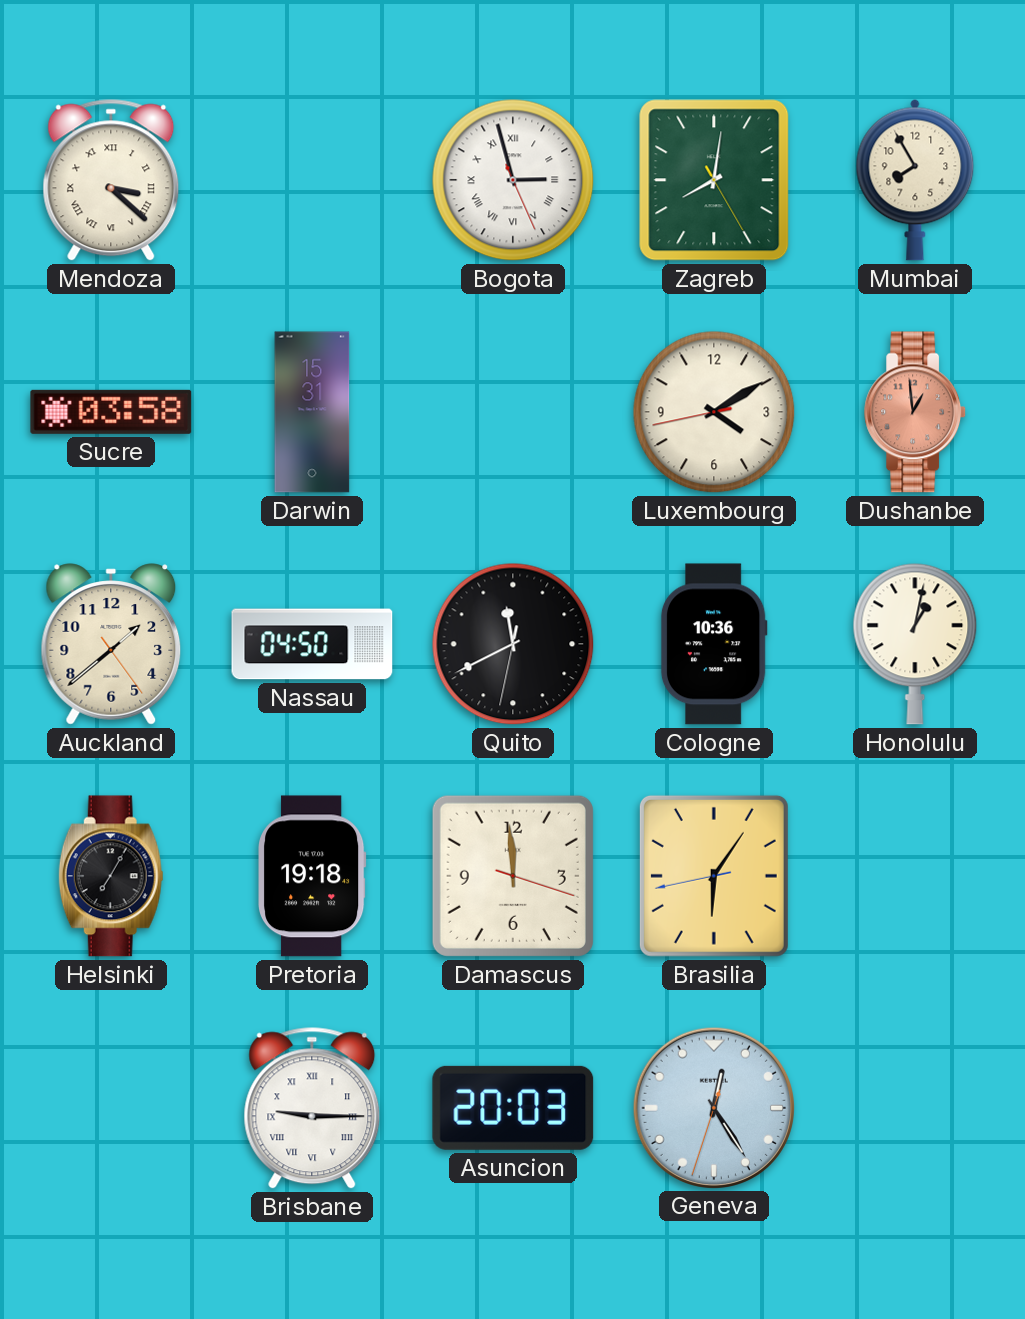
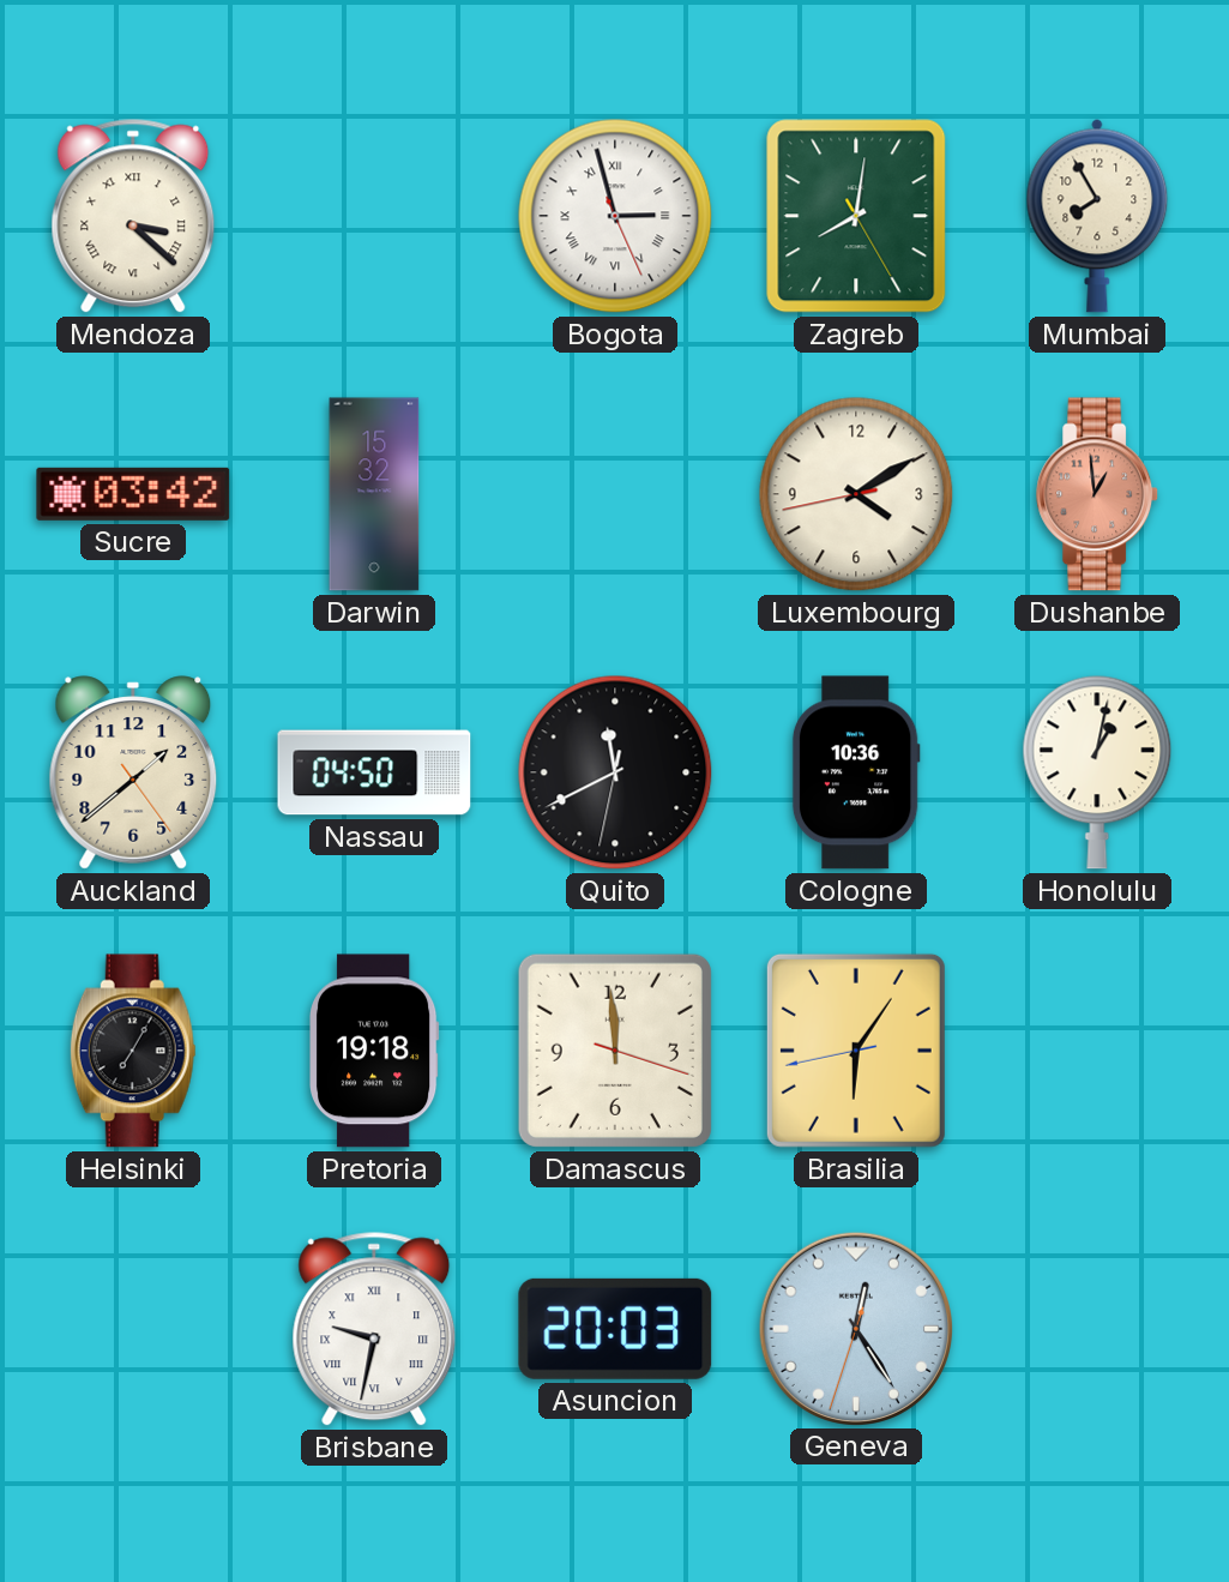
Sucre: 03:58 -> 03:42 (133, 494)
Darwin: 15:31 -> 15:32 (374, 494)
Brisbane: 9:15 -> 9:32 (374, 1329)
